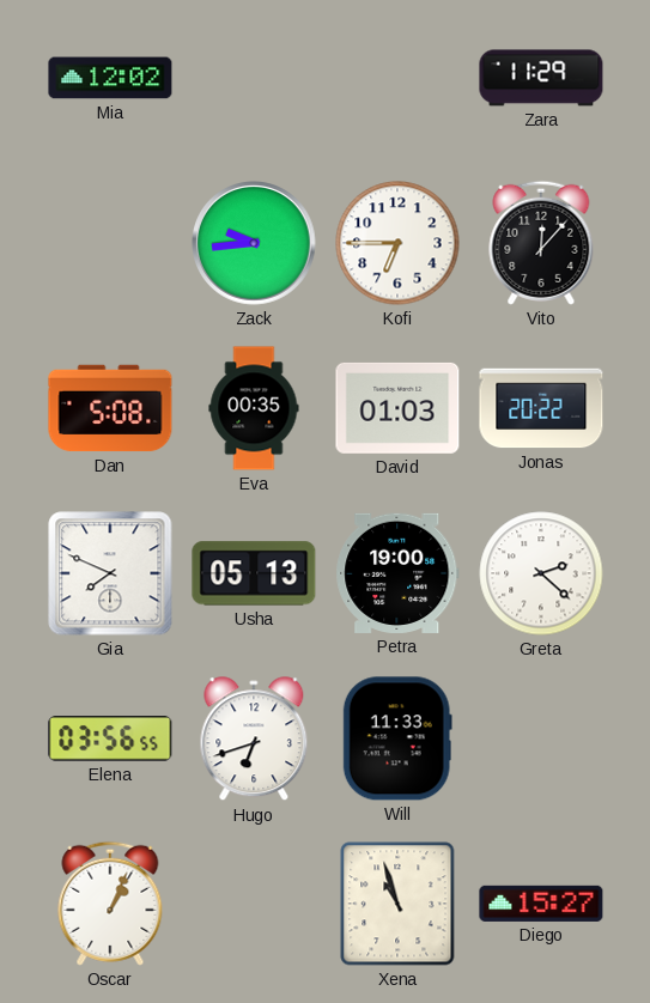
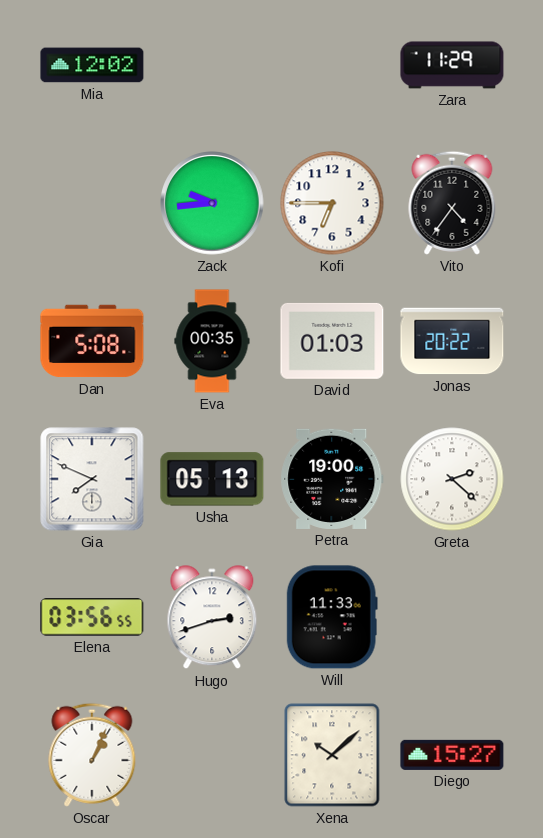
Vito: 12:07 -> 4:36 (452, 203)
Hugo: 6:42 -> 2:42 (212, 618)
Xena: 10:57 -> 10:08 (332, 755)
